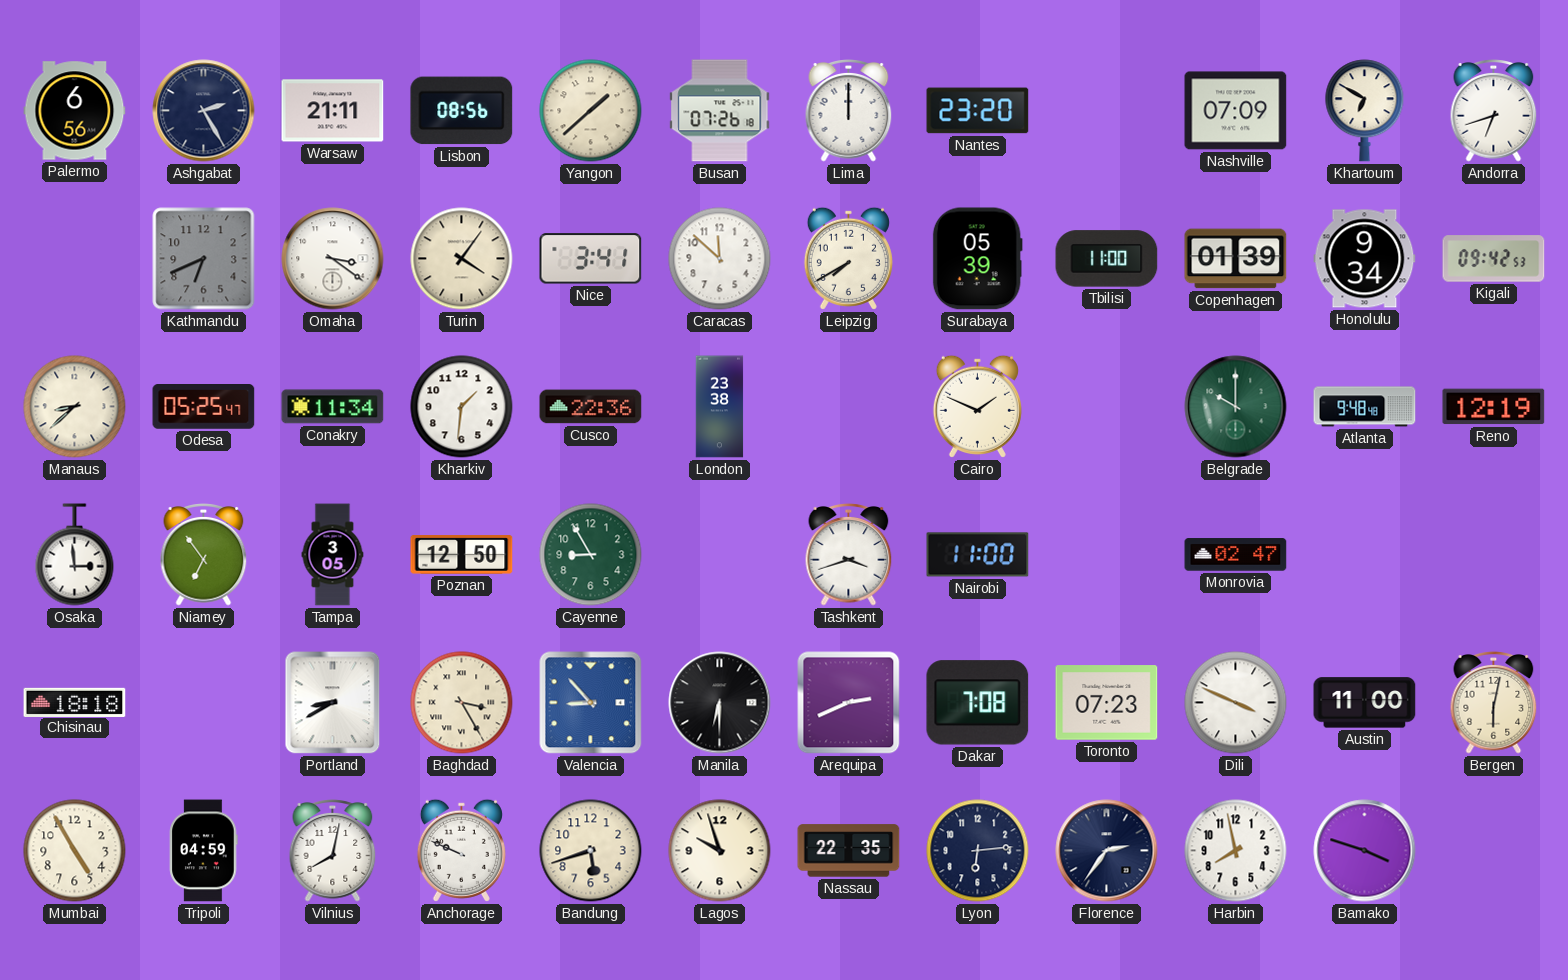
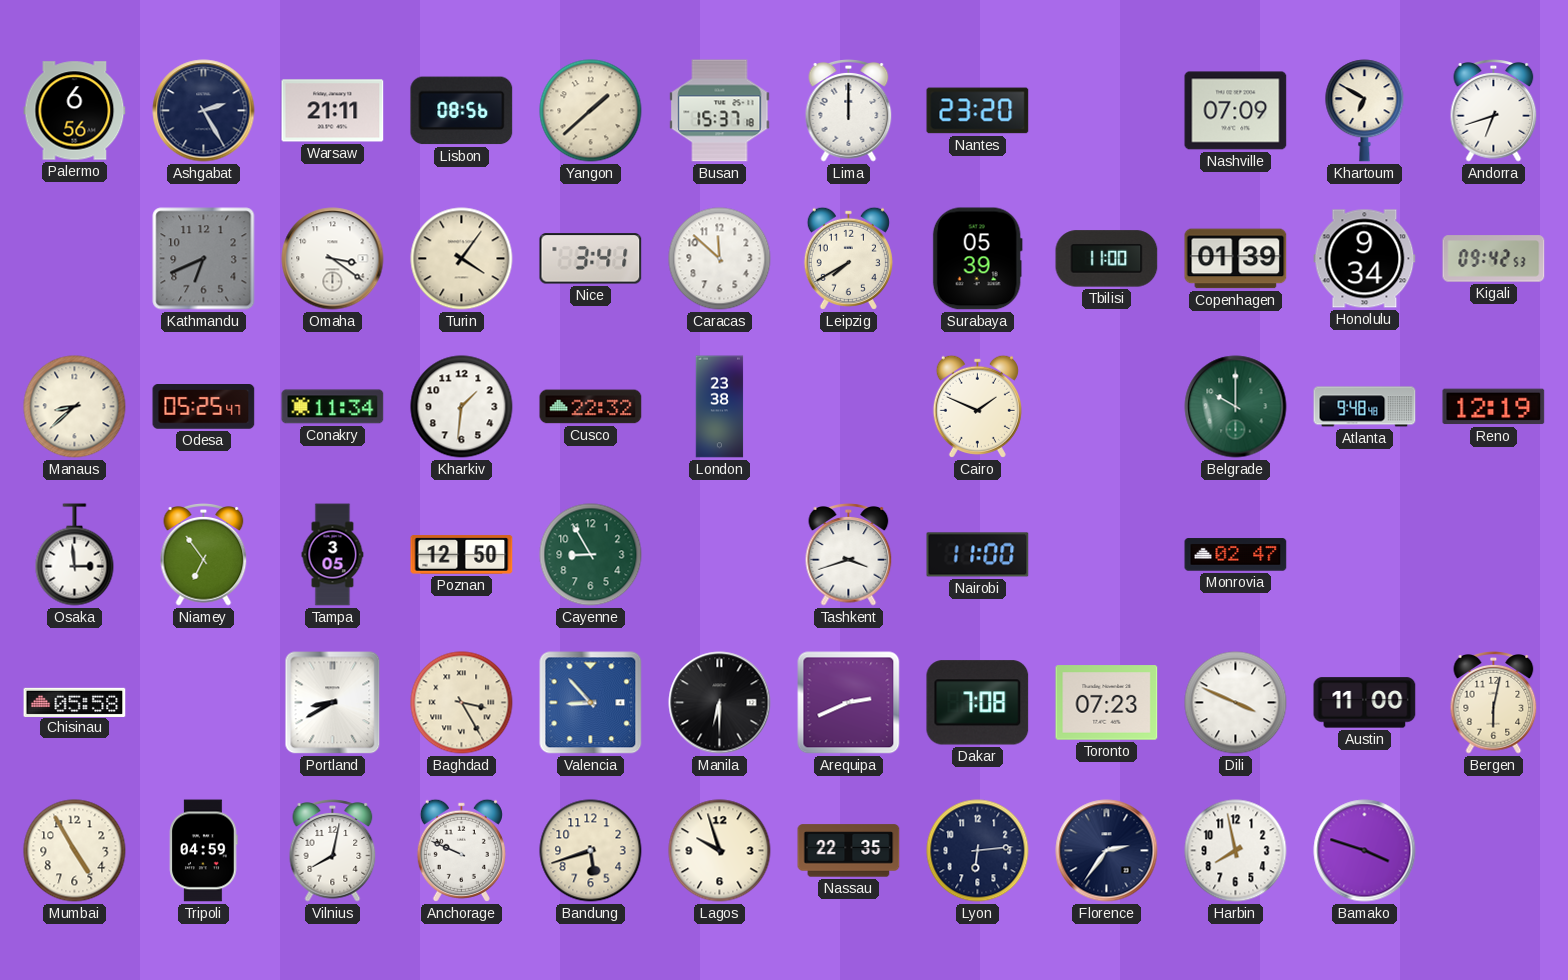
Busan: 07:26 -> 15:37 (720, 111)
Cusco: 22:36 -> 22:32 (591, 407)
Chisinau: 18:18 -> 05:58 (75, 702)
